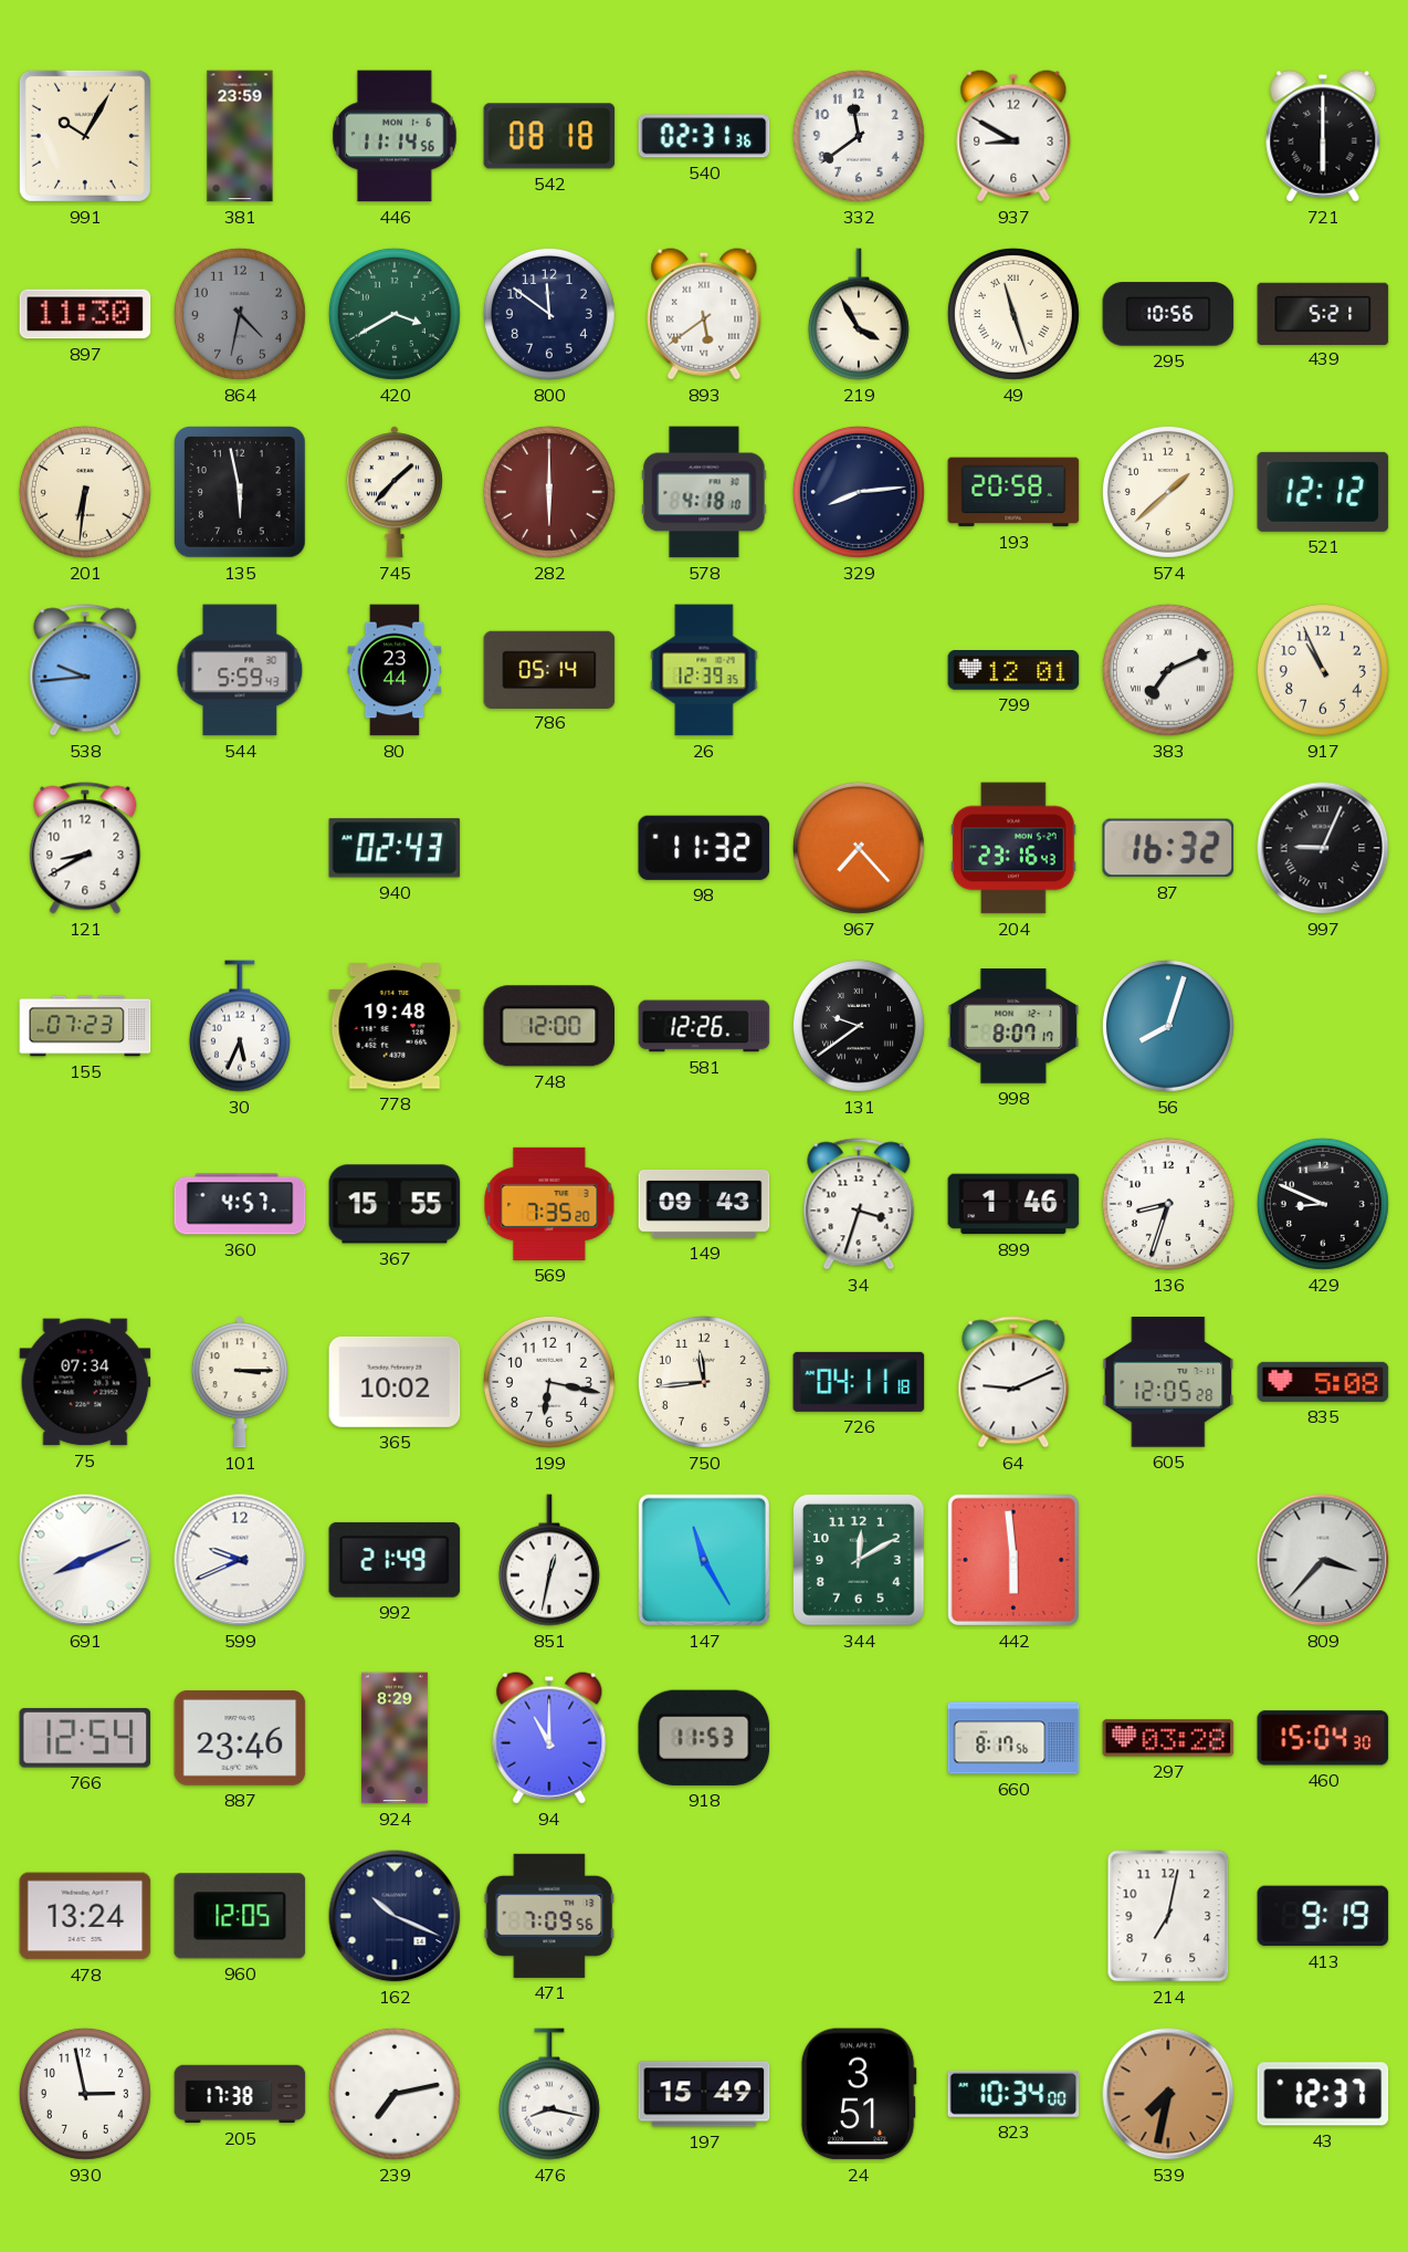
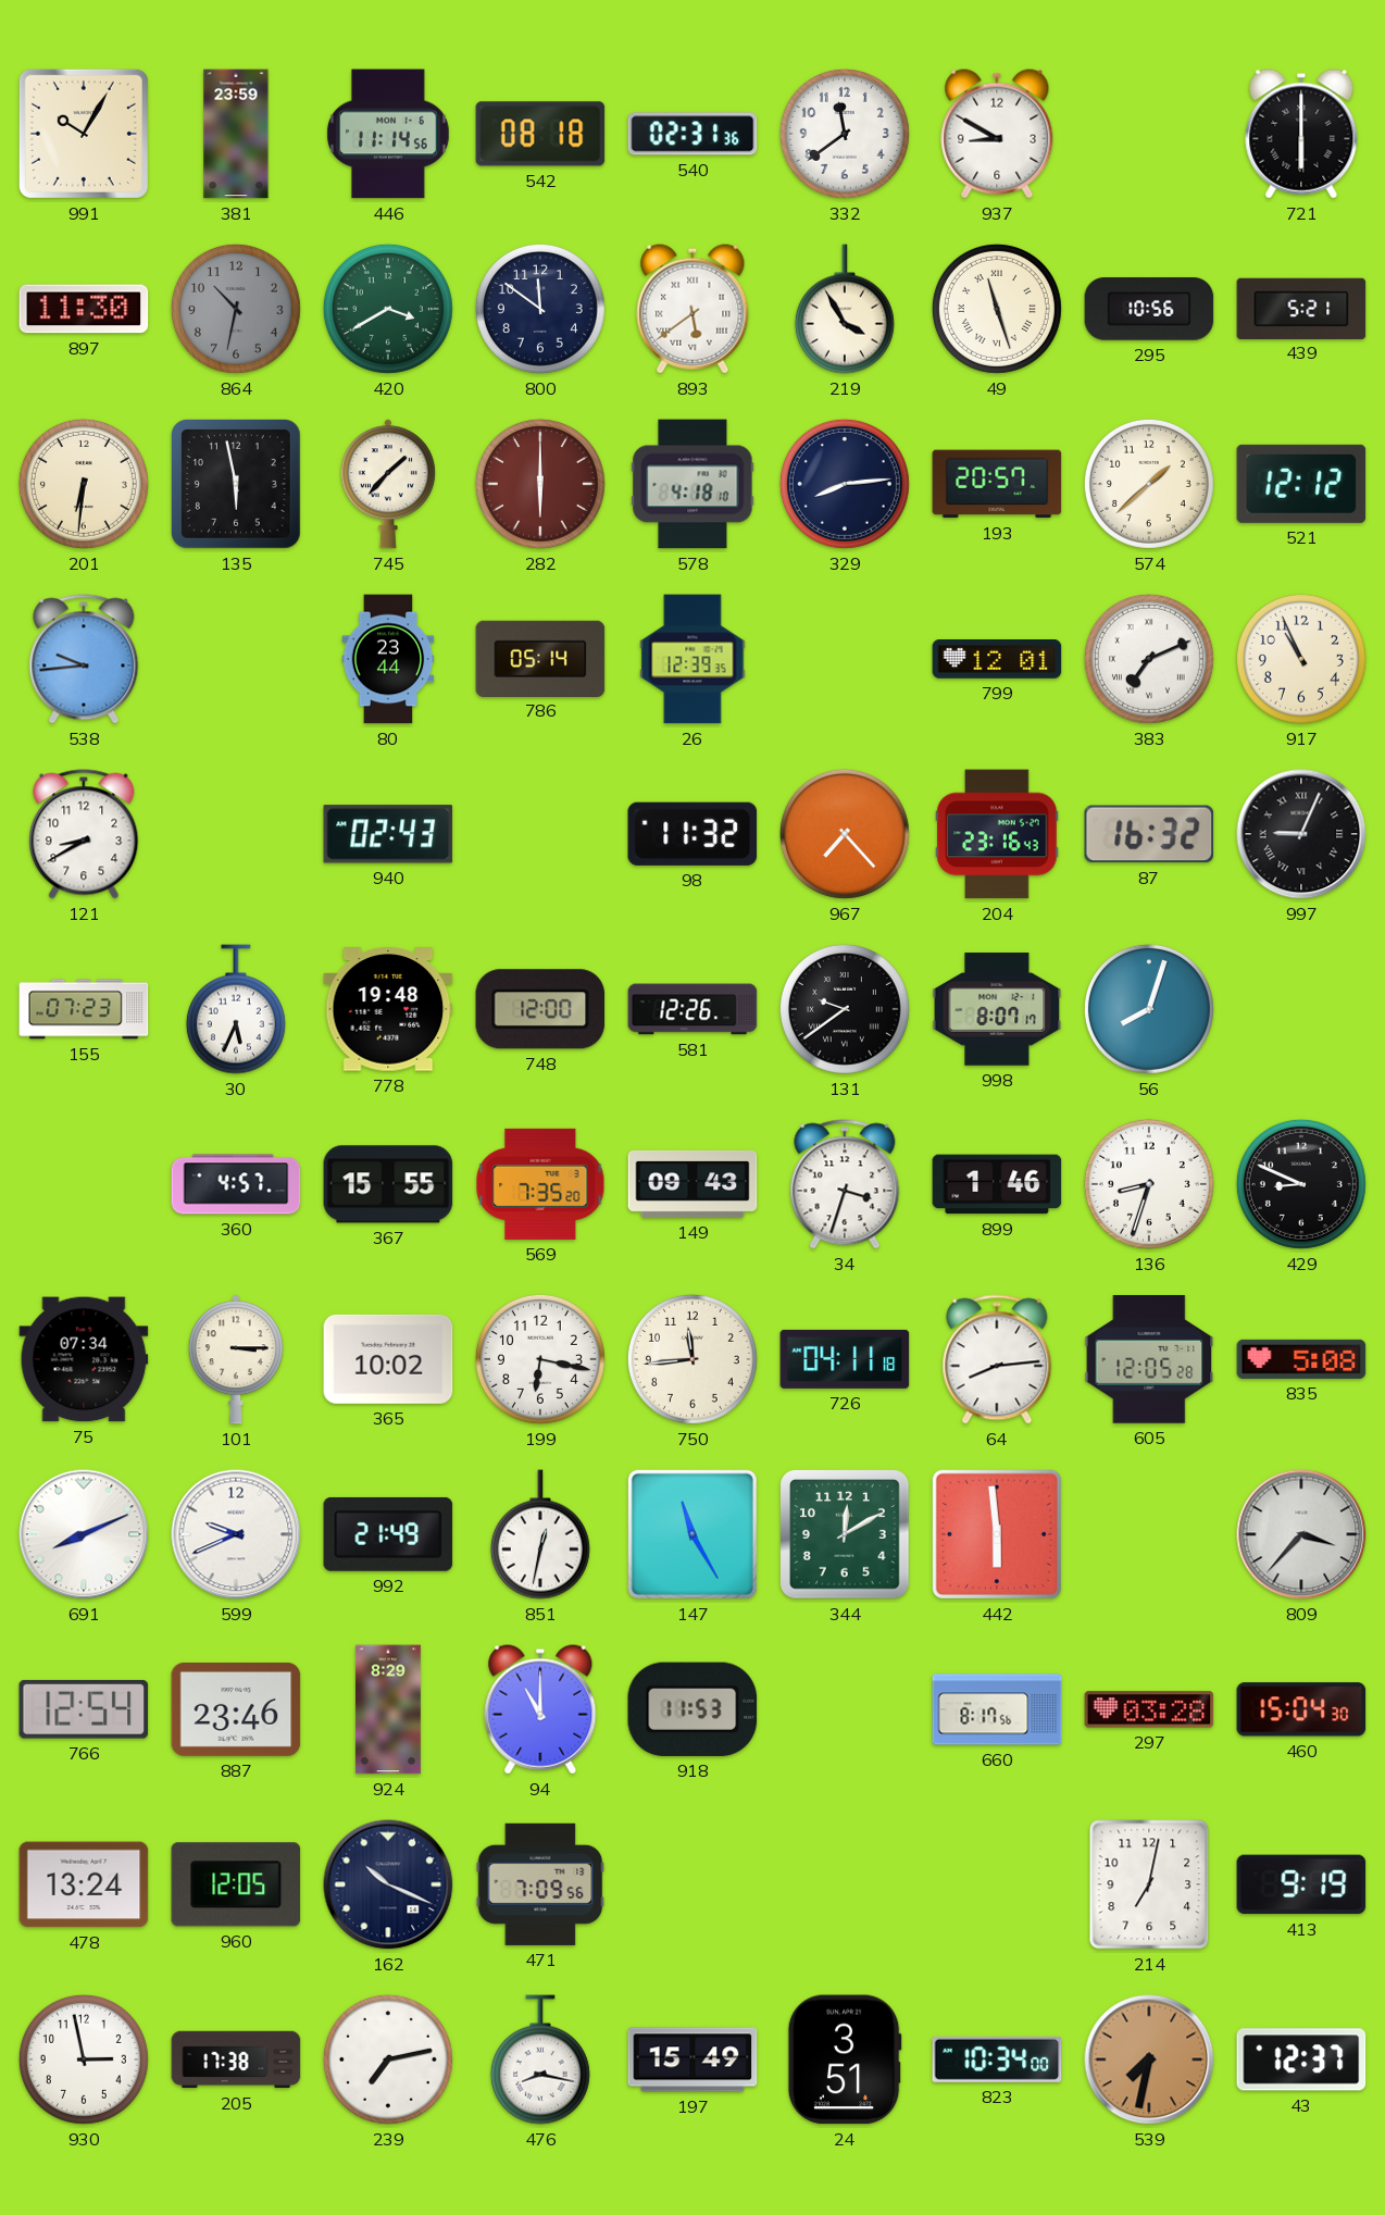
864: 4:32 -> 10:32 (236, 309)
193: 20:58 -> 20:57 (997, 484)
544: 5:59 -> none (240, 670)
64: 9:11 -> 8:14 (997, 1359)
